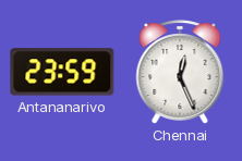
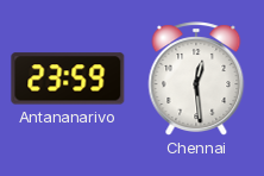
Chennai: 12:26 -> 12:29 (196, 78)
